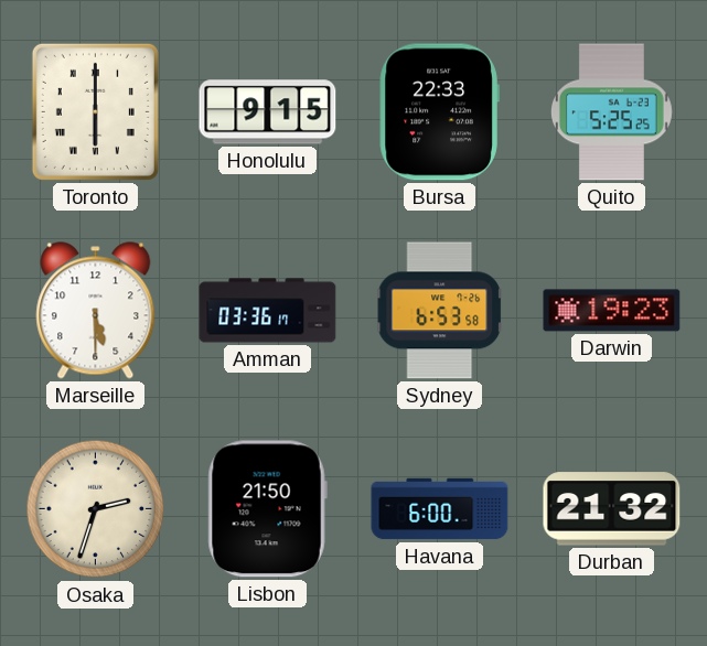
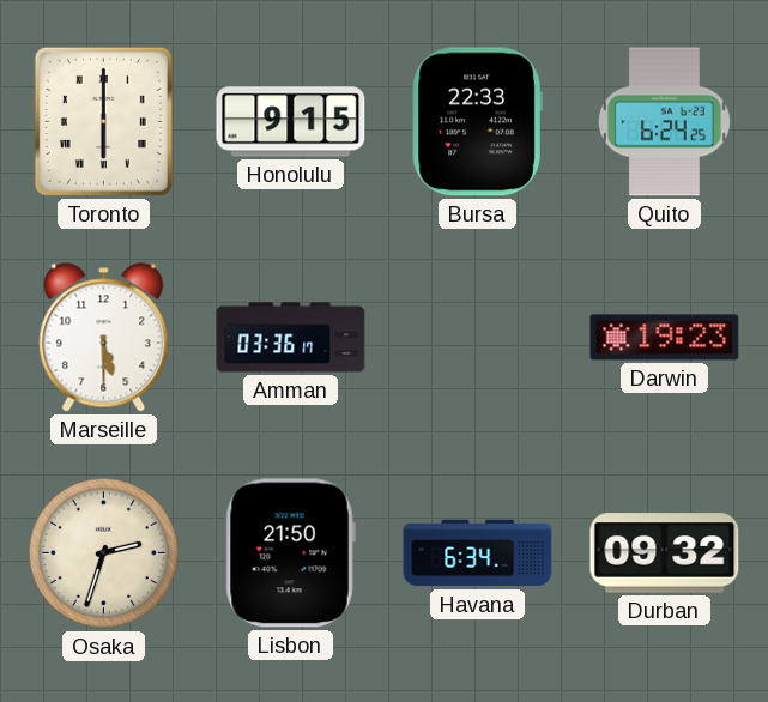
Quito: 5:25 -> 6:24 (664, 122)
Sydney: 6:53 -> none (439, 311)
Havana: 6:00 -> 6:34 (478, 553)
Durban: 21:32 -> 09:32 (665, 553)
